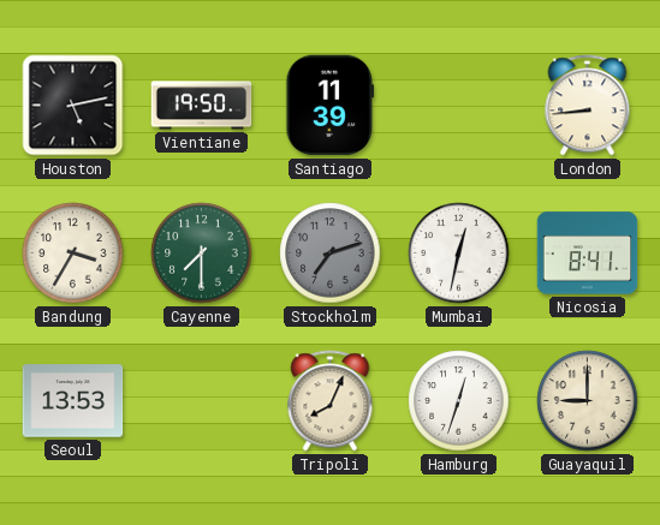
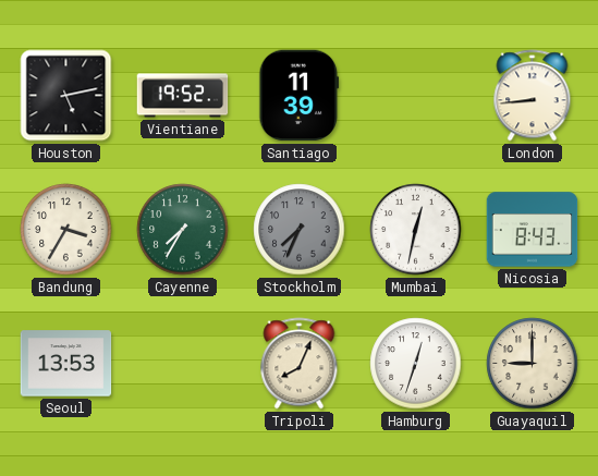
Vientiane: 19:50 -> 19:52 (183, 96)
Cayenne: 7:30 -> 7:35 (183, 230)
Stockholm: 7:12 -> 7:34 (300, 230)
Nicosia: 8:41 -> 8:43 (533, 230)
